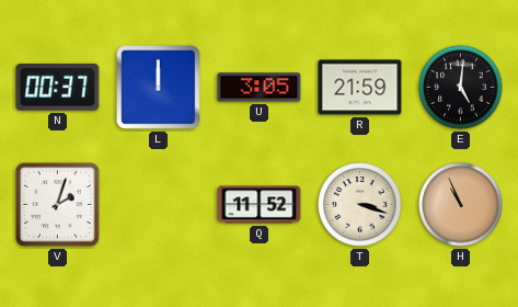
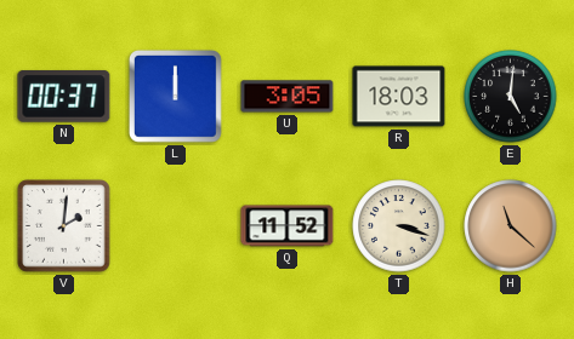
R: 21:59 -> 18:03 (399, 97)
V: 2:03 -> 2:01 (64, 226)
H: 10:56 -> 11:22 (511, 226)
